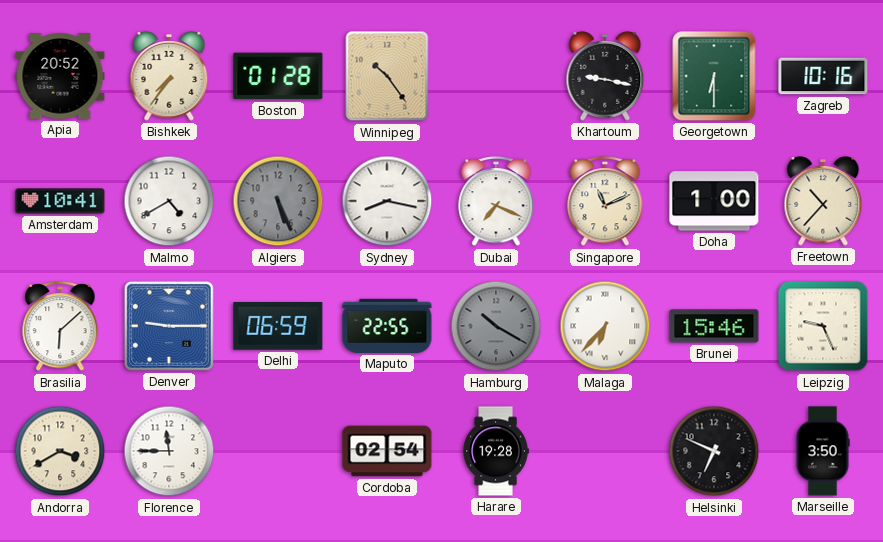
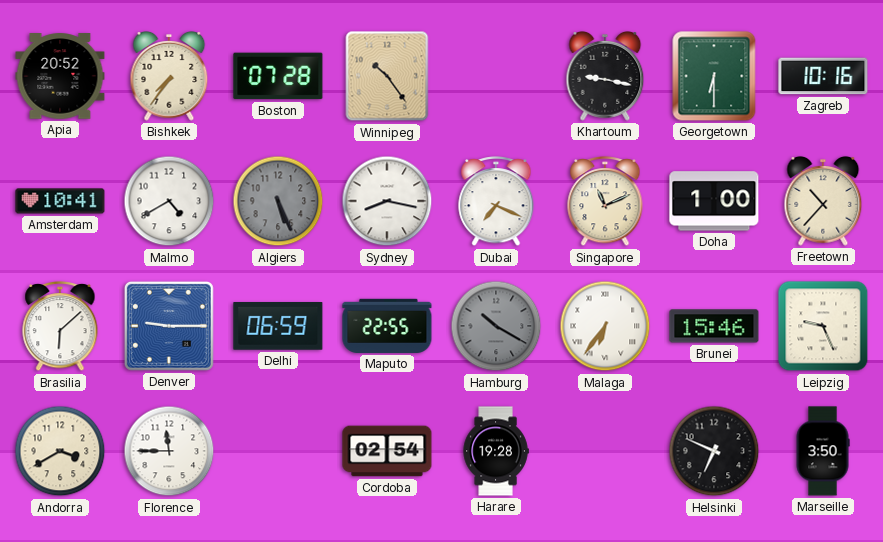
Boston: 01:28 -> 07:28 (278, 76)
Malaga: 6:37 -> 6:36 (605, 326)
